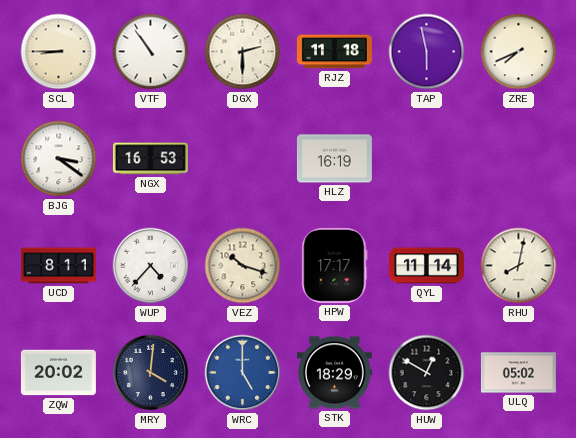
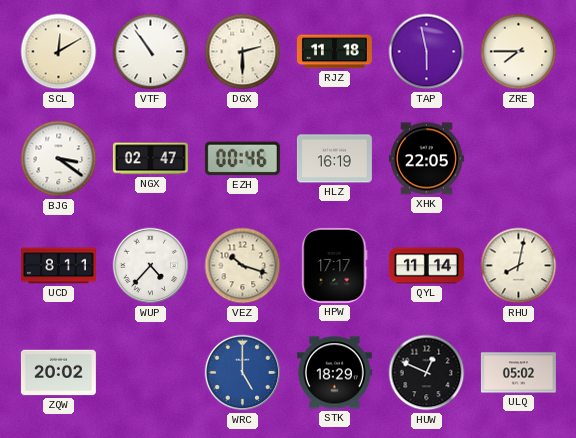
SCL: 8:45 -> 12:10 (59, 52)
ZRE: 7:41 -> 7:45 (519, 52)
NGX: 16:53 -> 02:47 (150, 159)
EZH: none -> 00:46 (242, 159)
XHK: none -> 22:05 (426, 159)
MRY: 4:01 -> none (151, 373)
HUW: 12:50 -> 12:49 (427, 373)
